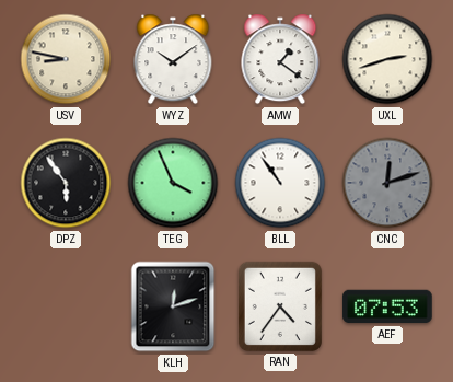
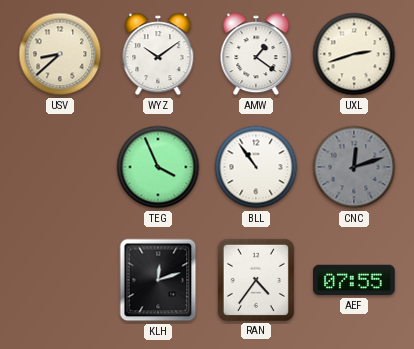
USV: 8:47 -> 8:38 (60, 54)
DPZ: 5:54 -> none (66, 183)
AEF: 07:53 -> 07:55 (354, 280)
